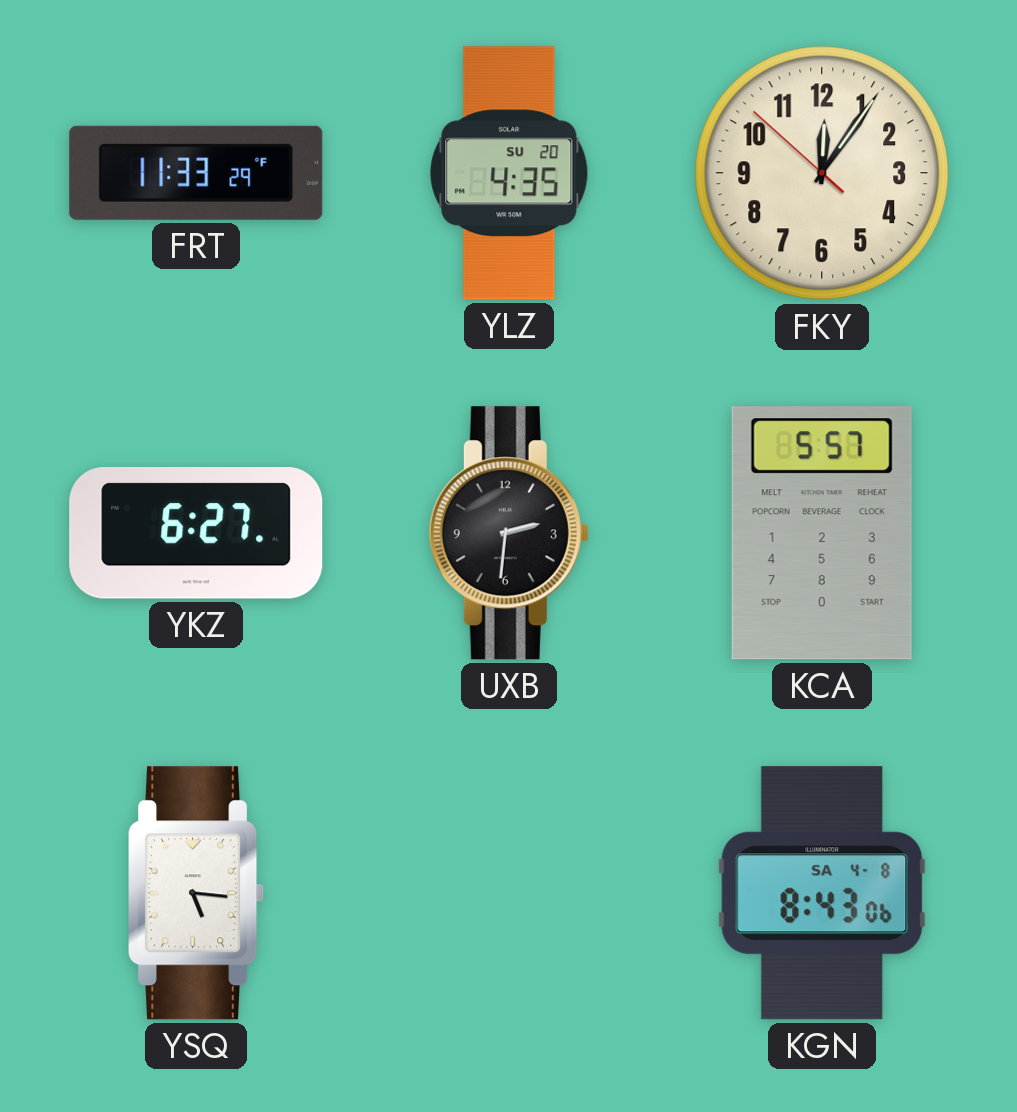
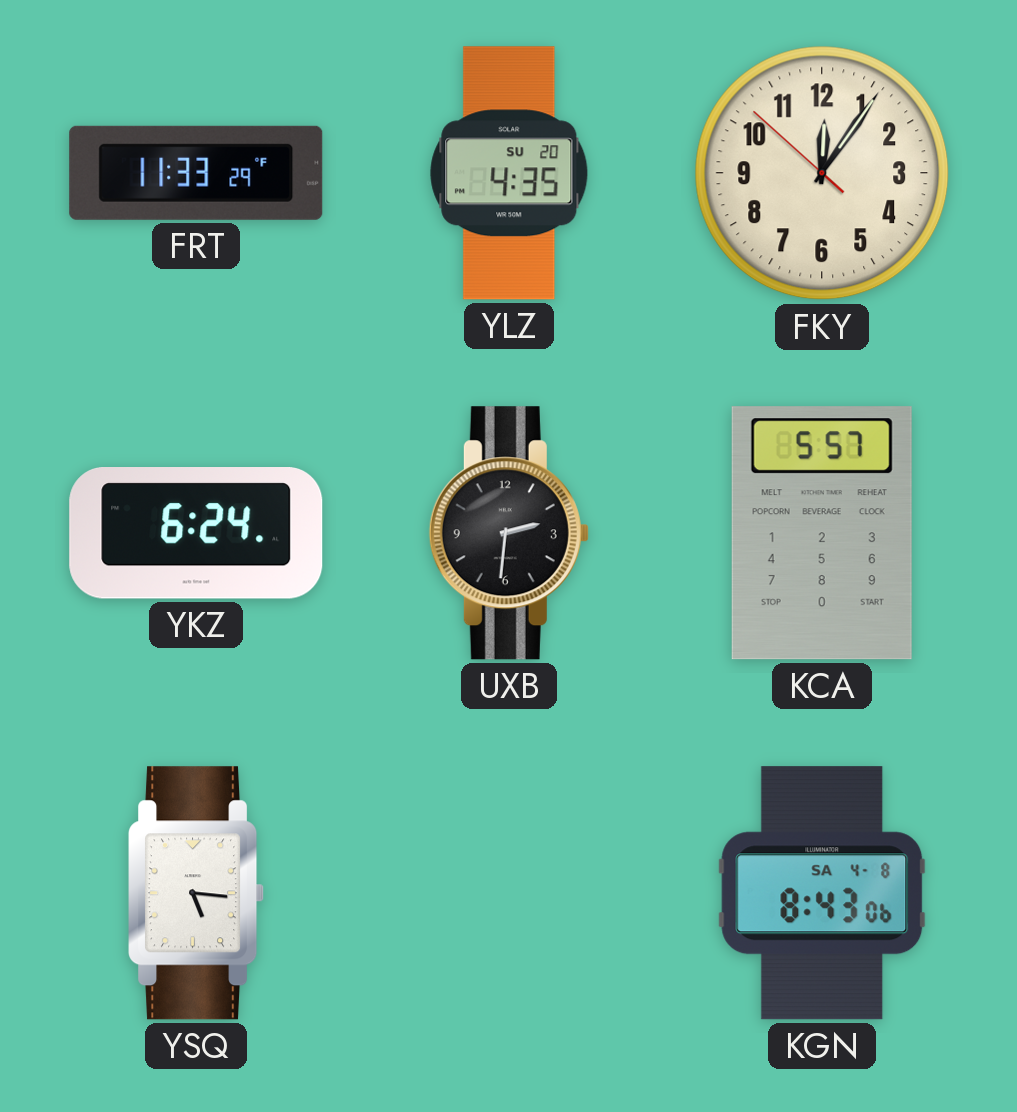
YKZ: 6:27 -> 6:24 (196, 534)
